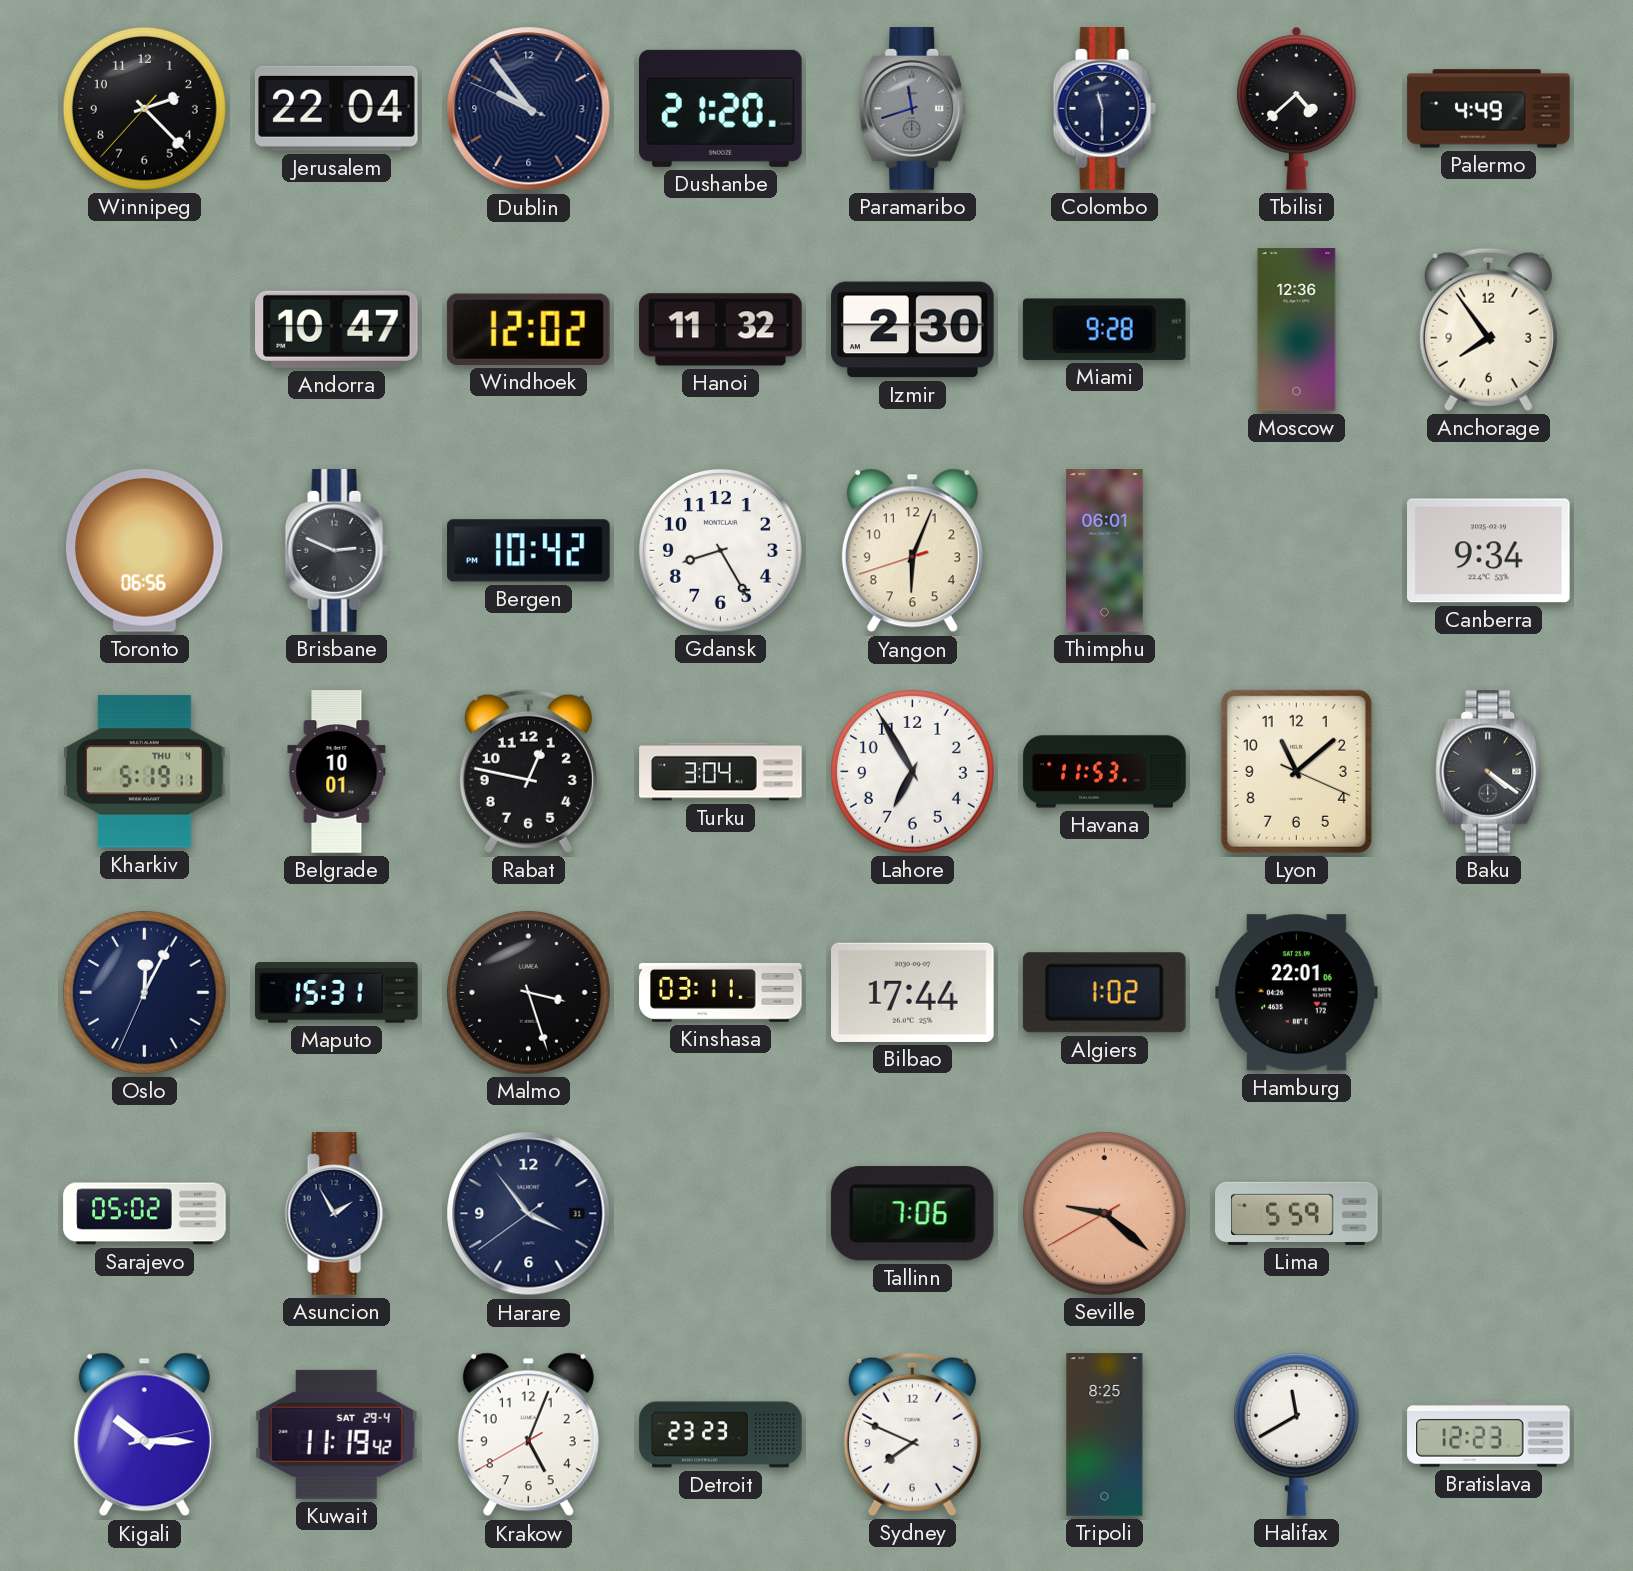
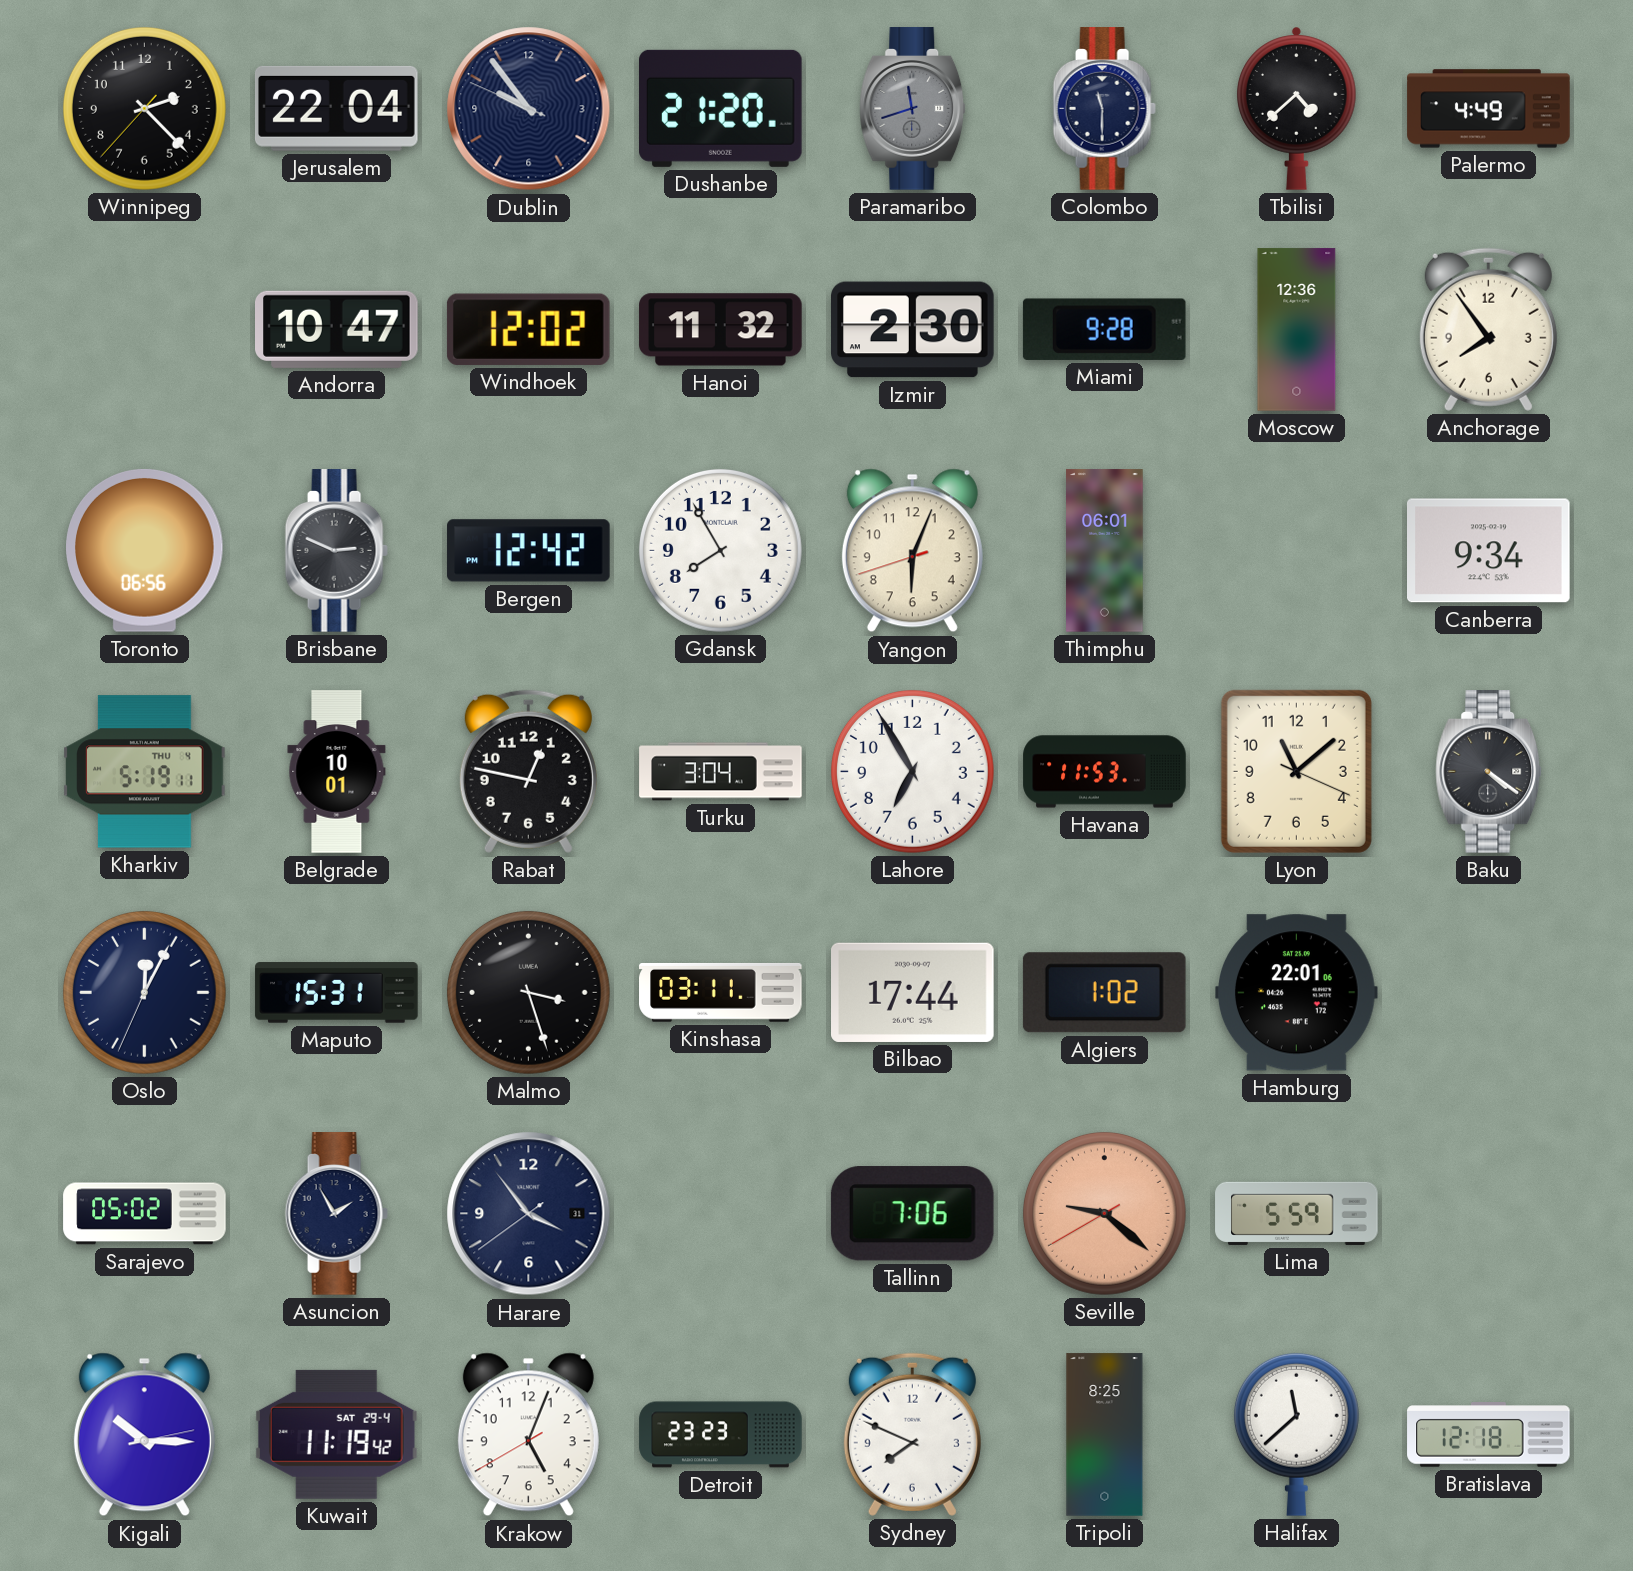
Bergen: 10:42 -> 12:42 (529, 551)
Gdansk: 8:25 -> 7:55 (720, 550)
Halifax: 11:40 -> 11:38 (1296, 1434)
Bratislava: 12:23 -> 12:18 (1489, 1435)
